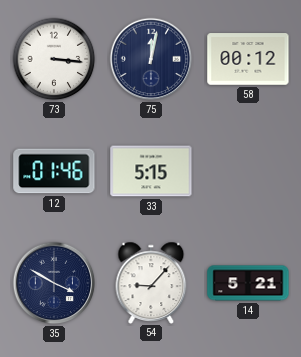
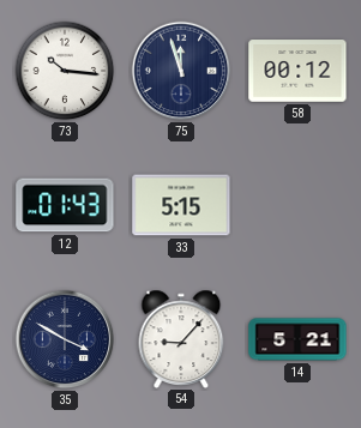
73: 3:16 -> 10:16 (65, 71)
75: 12:02 -> 11:57 (181, 71)
12: 01:46 -> 01:43 (65, 205)
